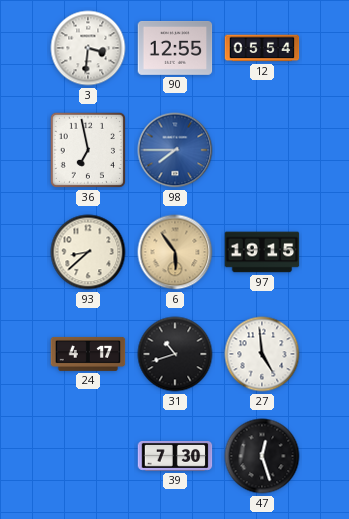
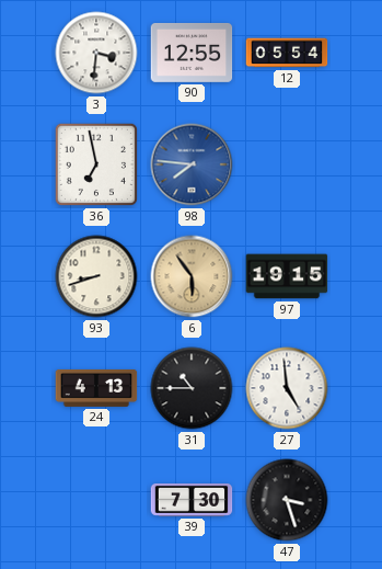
98: 7:45 -> 7:46 (192, 164)
93: 8:38 -> 8:42 (96, 276)
24: 4:17 -> 4:13 (96, 388)
31: 10:42 -> 10:45 (192, 388)
47: 12:27 -> 3:27 (287, 500)
